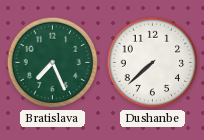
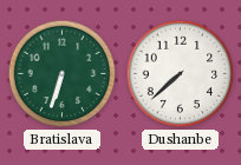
Bratislava: 7:26 -> 6:33 (63, 74)
